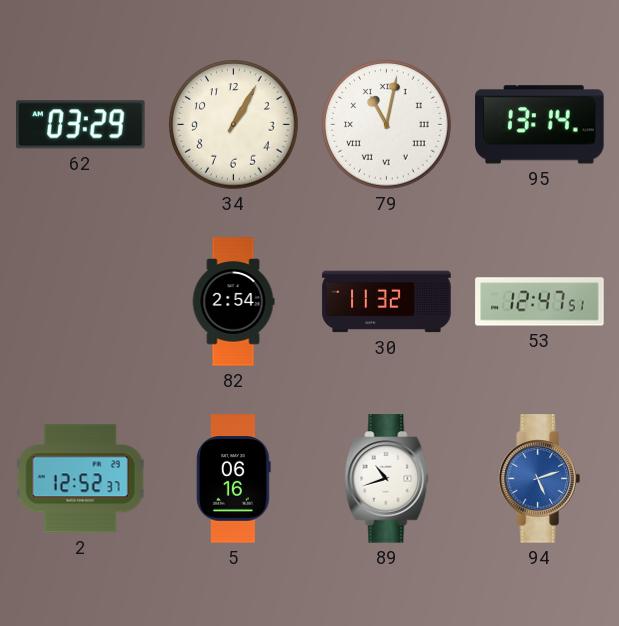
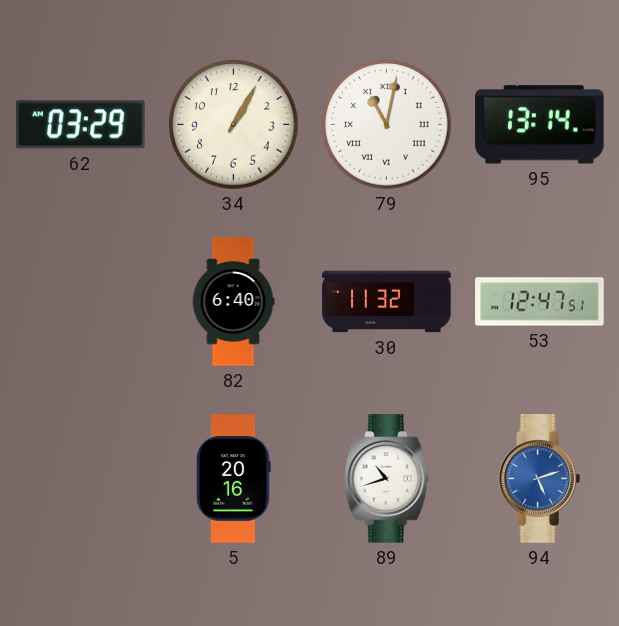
82: 2:54 -> 6:40 (233, 302)
2: 12:52 -> none (81, 479)
5: 06:16 -> 20:16 (234, 479)
